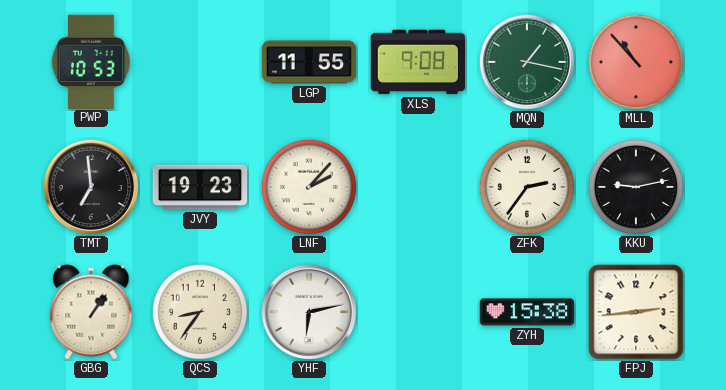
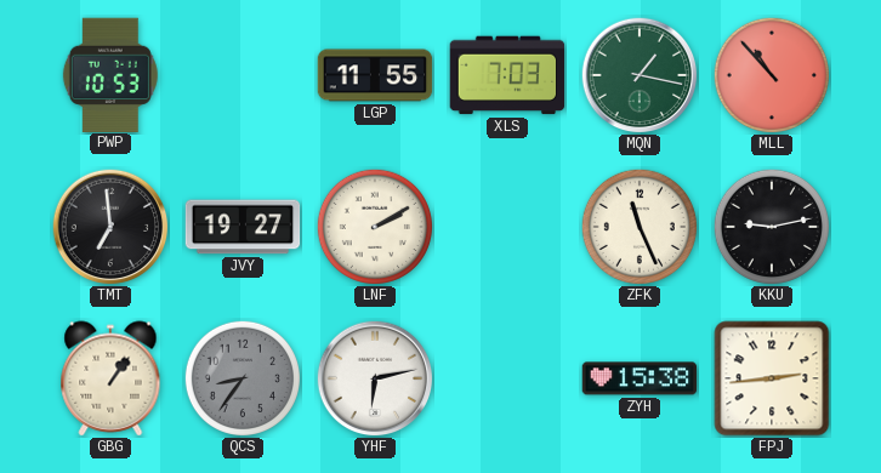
XLS: 9:08 -> 7:03 (507, 75)
JVY: 19:23 -> 19:27 (243, 227)
LNF: 2:07 -> 2:10 (375, 227)
ZFK: 2:36 -> 11:26 (640, 227)
QCS dial: cream -> grey (243, 378)
